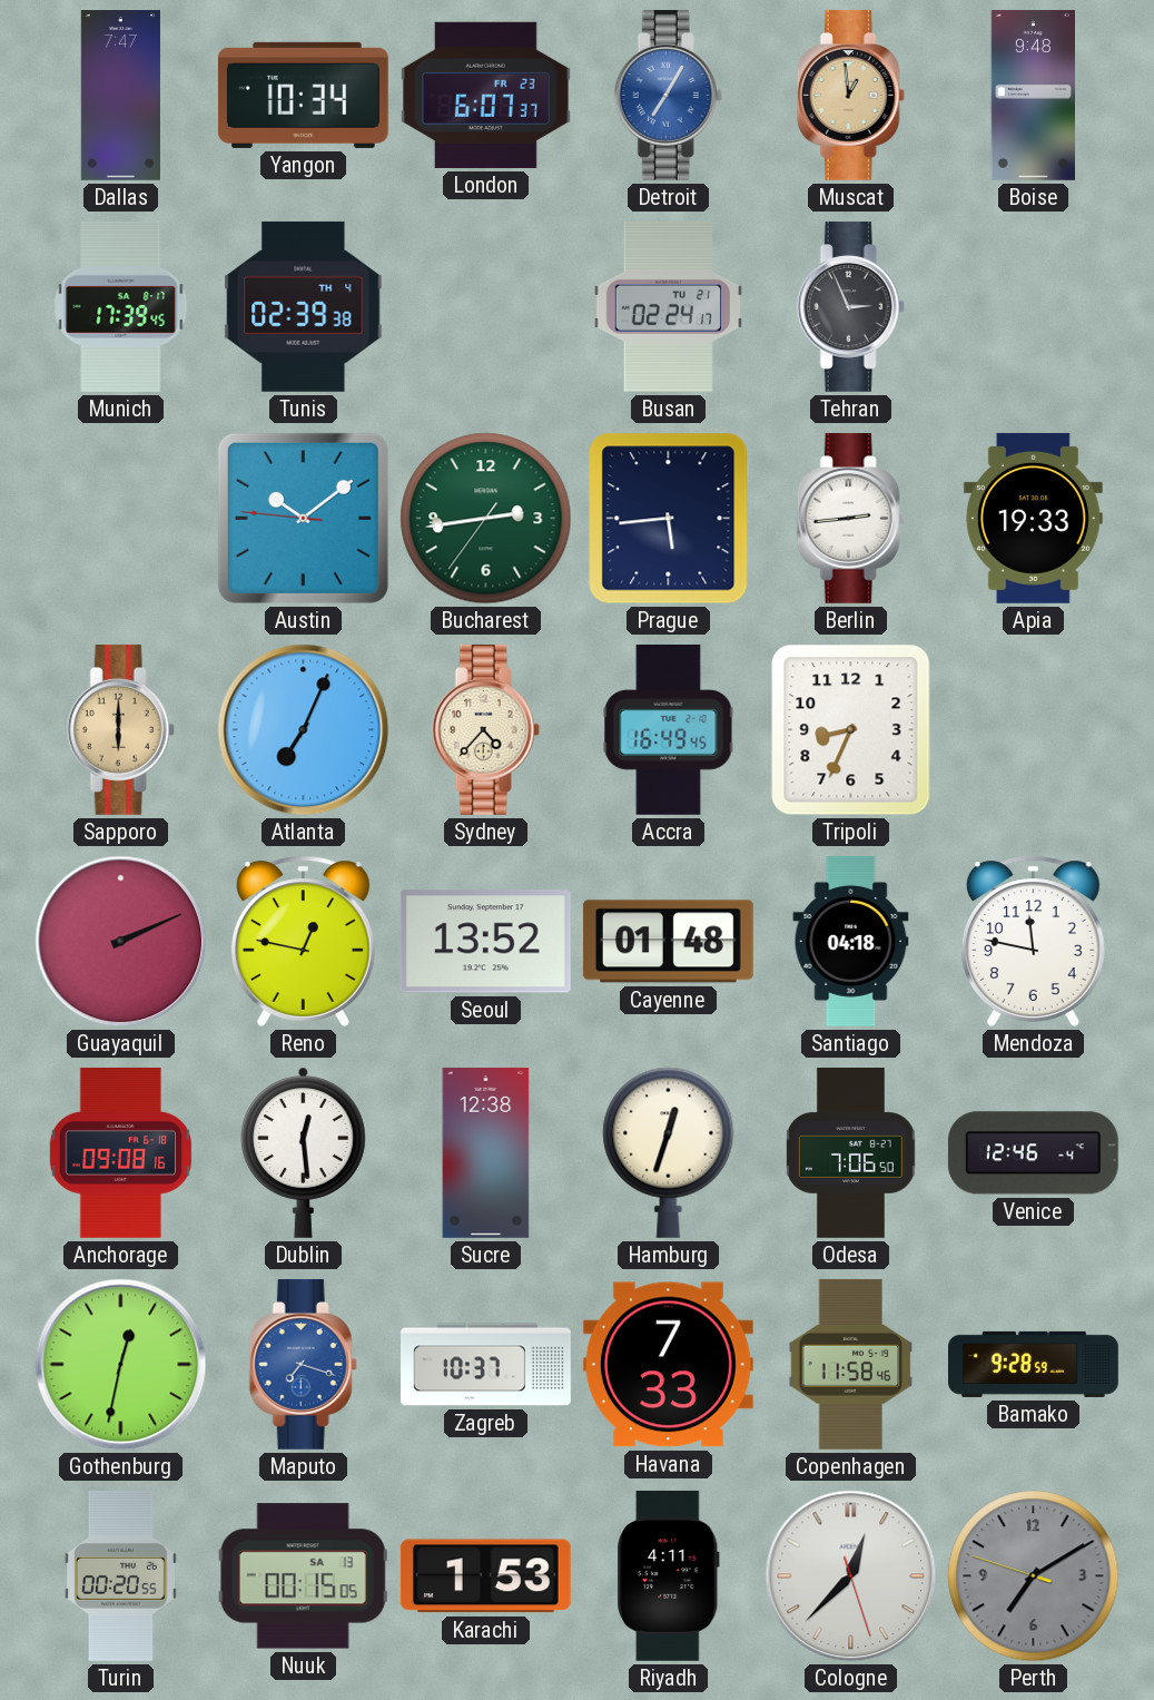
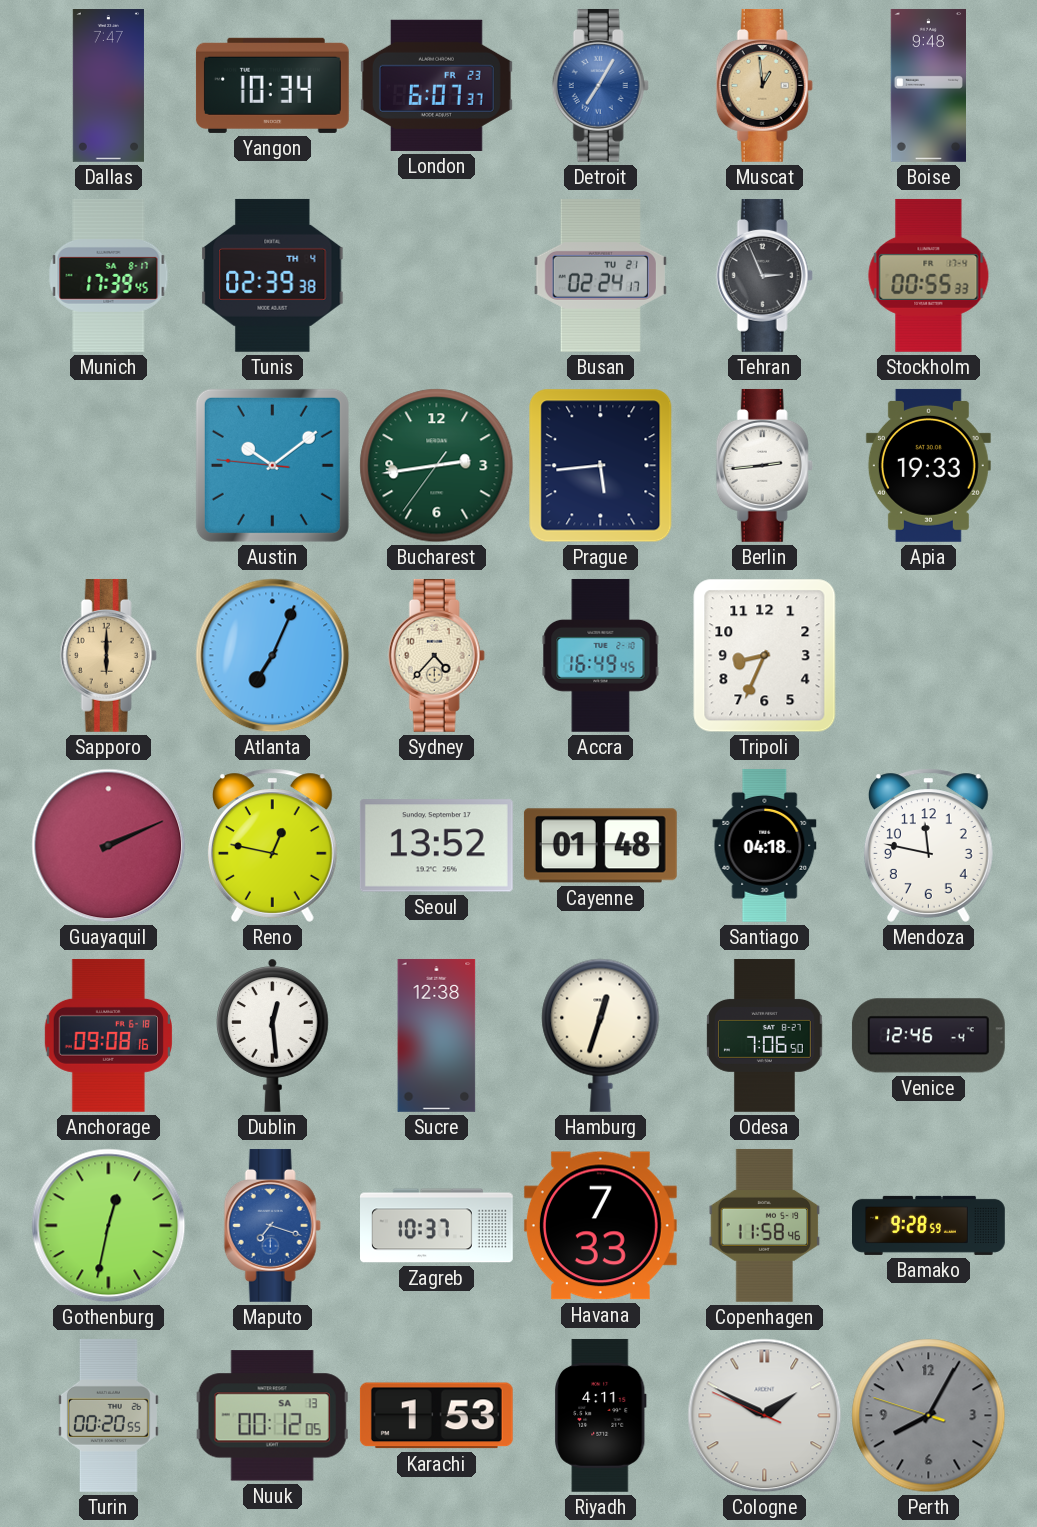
Stockholm: none -> 00:55 (929, 275)
Nuuk: 00:15 -> 00:12 (272, 1416)
Cologne: 12:37 -> 1:49 (765, 1416)
Perth: 7:09 -> 8:04 (929, 1416)
